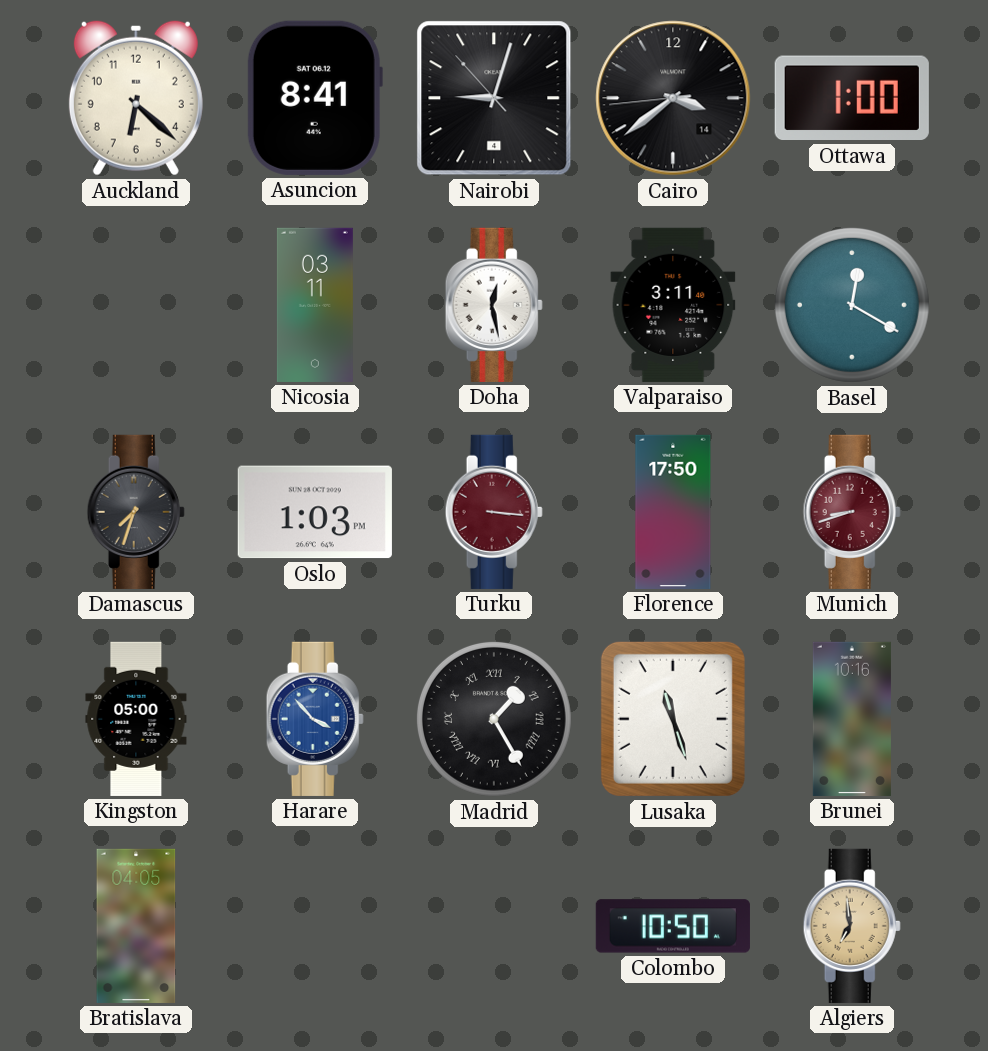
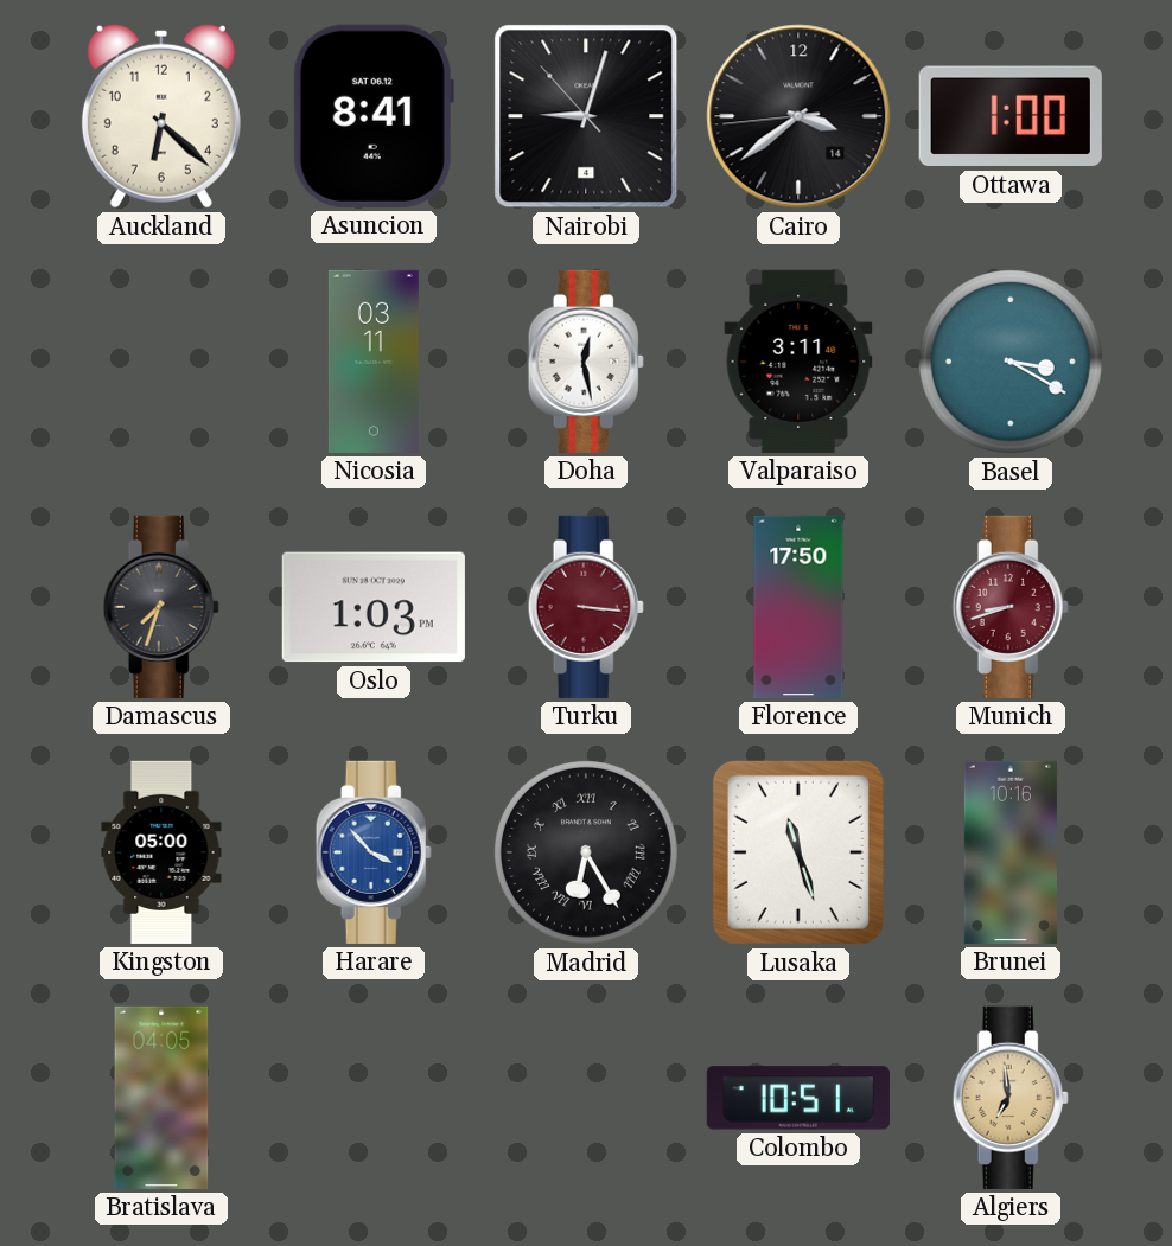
Basel: 12:20 -> 3:20 (1011, 362)
Madrid: 1:25 -> 6:25 (586, 852)
Colombo: 10:50 -> 10:51 (798, 1098)
